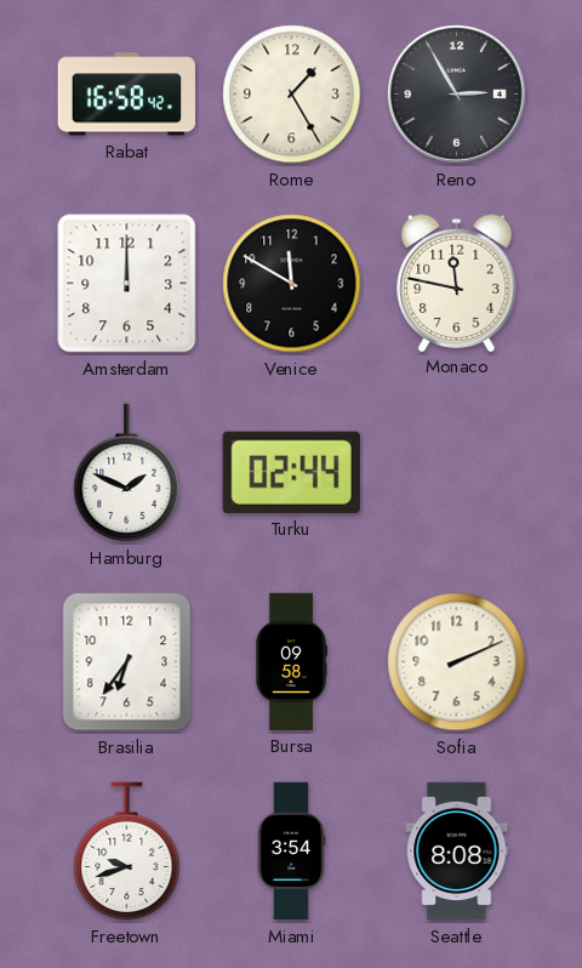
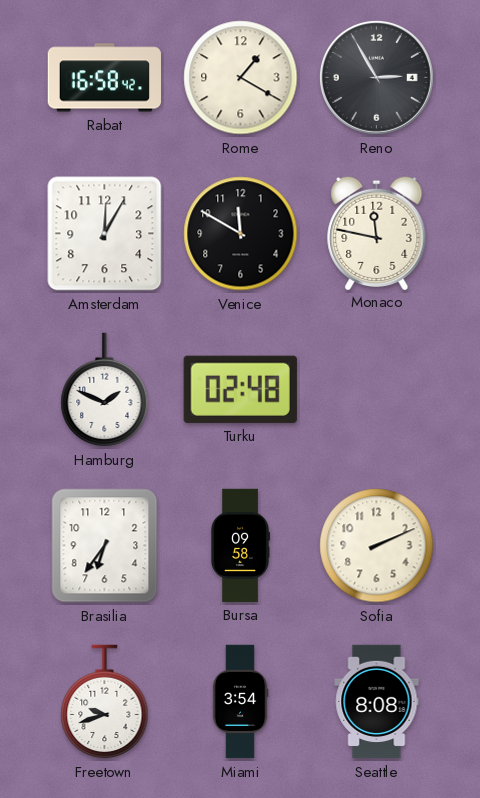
Rome: 1:25 -> 1:20 (241, 78)
Amsterdam: 12:00 -> 12:05 (105, 234)
Turku: 02:44 -> 02:48 (240, 389)
